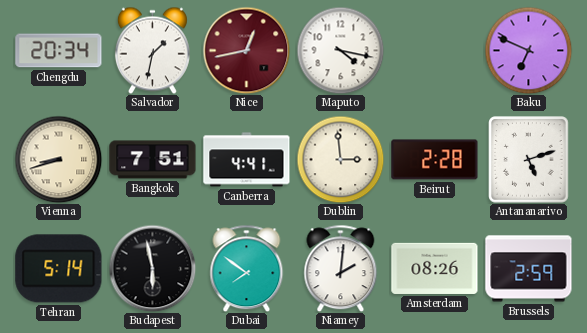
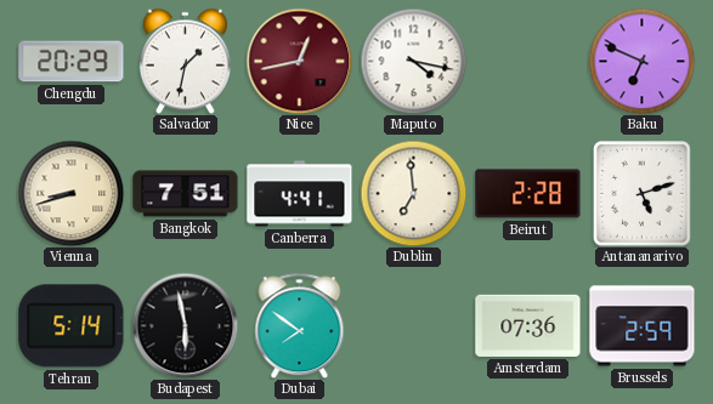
Chengdu: 20:34 -> 20:29 (72, 62)
Dublin: 2:59 -> 6:59 (413, 193)
Niamey: 2:01 -> none (341, 268)
Amsterdam: 08:26 -> 07:36 (528, 325)
